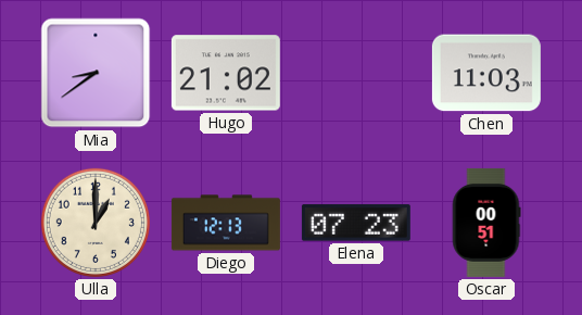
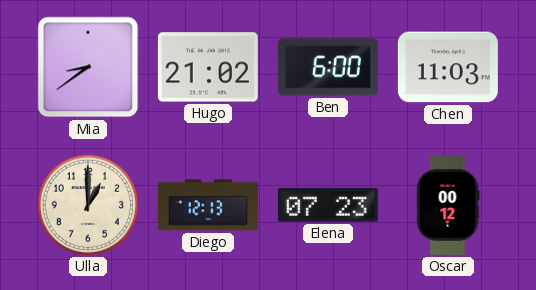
Ben: none -> 6:00 (328, 67)
Oscar: 00:51 -> 00:12 (448, 205)
